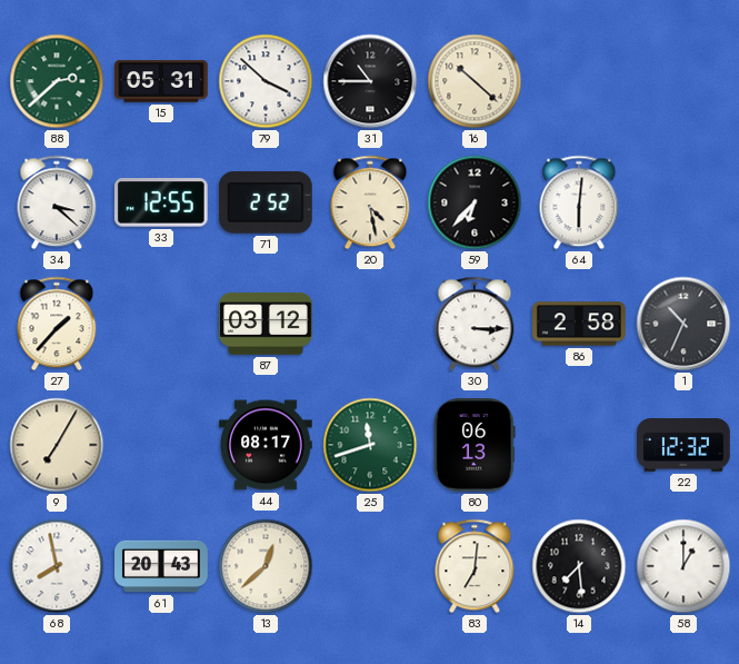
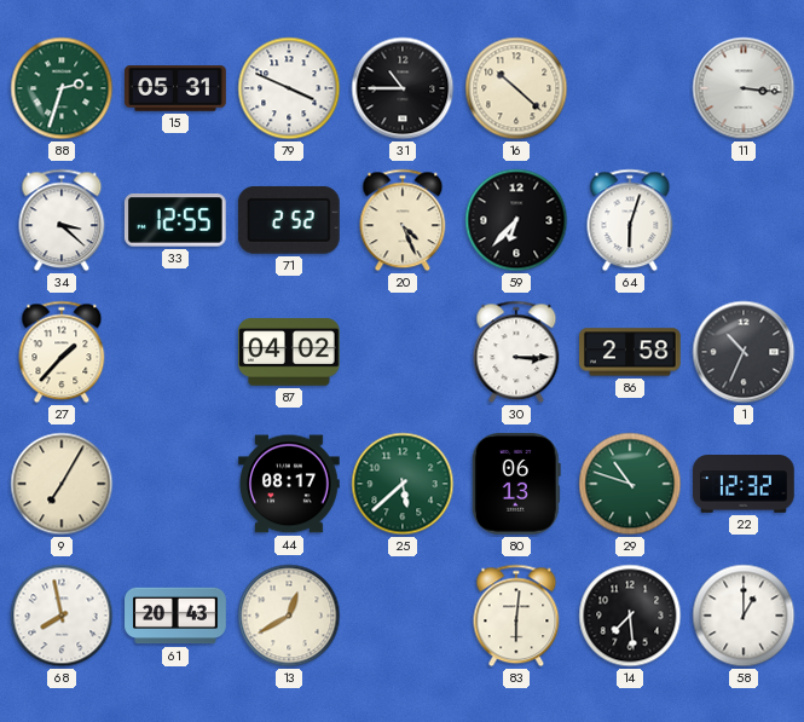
88: 2:38 -> 2:33 (62, 88)
79: 3:52 -> 3:49 (289, 88)
11: none -> 3:16 (744, 88)
20: 4:28 -> 4:26 (403, 220)
64: 6:01 -> 6:03 (630, 220)
87: 03:12 -> 04:02 (289, 352)
25: 11:42 -> 5:38 (403, 484)
29: none -> 10:48 (630, 484)
13: 12:38 -> 12:40 (289, 616)
83: 7:01 -> 6:01 (516, 616)
